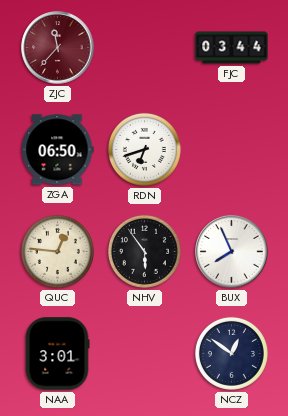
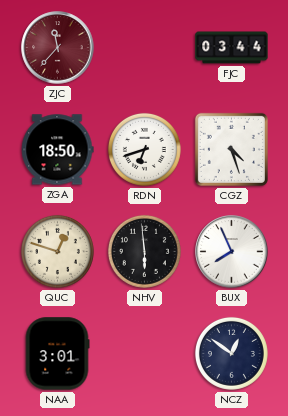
ZGA: 06:50 -> 18:50 (57, 150)
CGZ: none -> 4:27 (231, 149)
QUC: 12:46 -> 12:48 (57, 251)
NHV: 5:54 -> 5:59 (144, 251)
